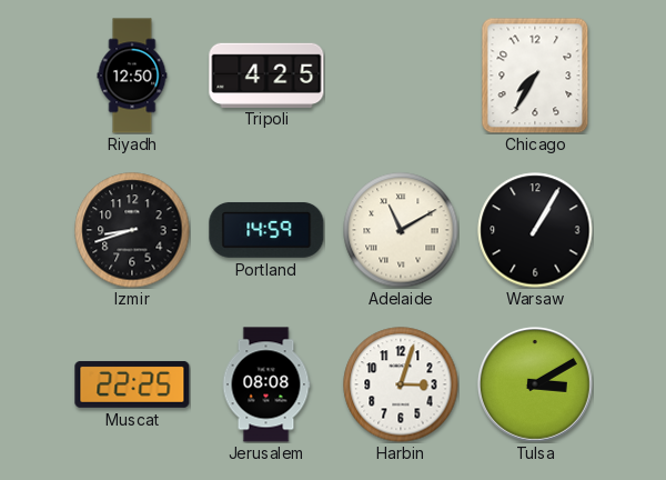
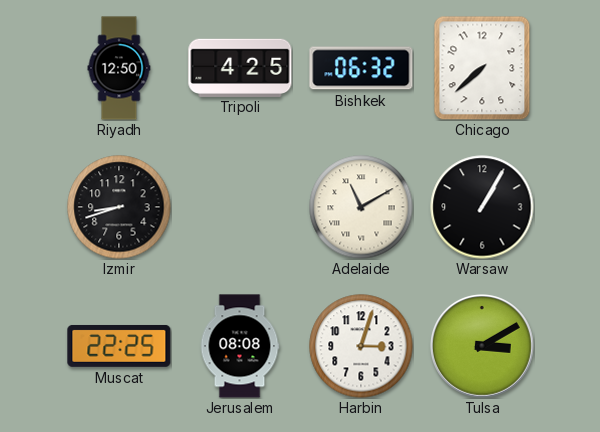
Bishkek: none -> 06:32 (361, 68)
Chicago: 7:35 -> 7:38 (482, 68)
Portland: 14:59 -> none (266, 230)
